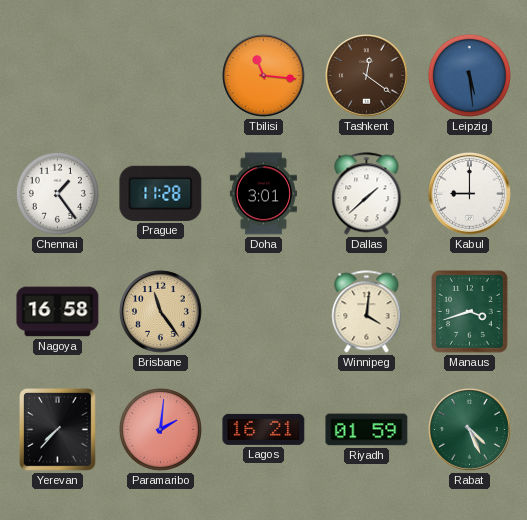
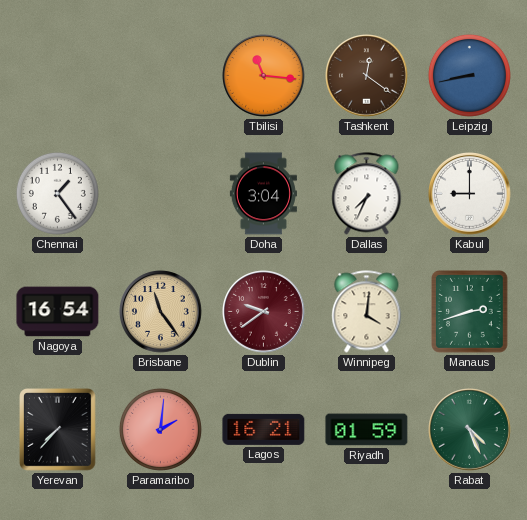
Leipzig: 5:29 -> 8:43 (469, 75)
Prague: 11:28 -> none (161, 193)
Doha: 3:01 -> 3:04 (263, 194)
Dallas: 1:38 -> 7:34 (367, 194)
Nagoya: 16:58 -> 16:54 (58, 312)
Dublin: none -> 9:39 (264, 312)
Manaus: 3:42 -> 2:42 (470, 312)
